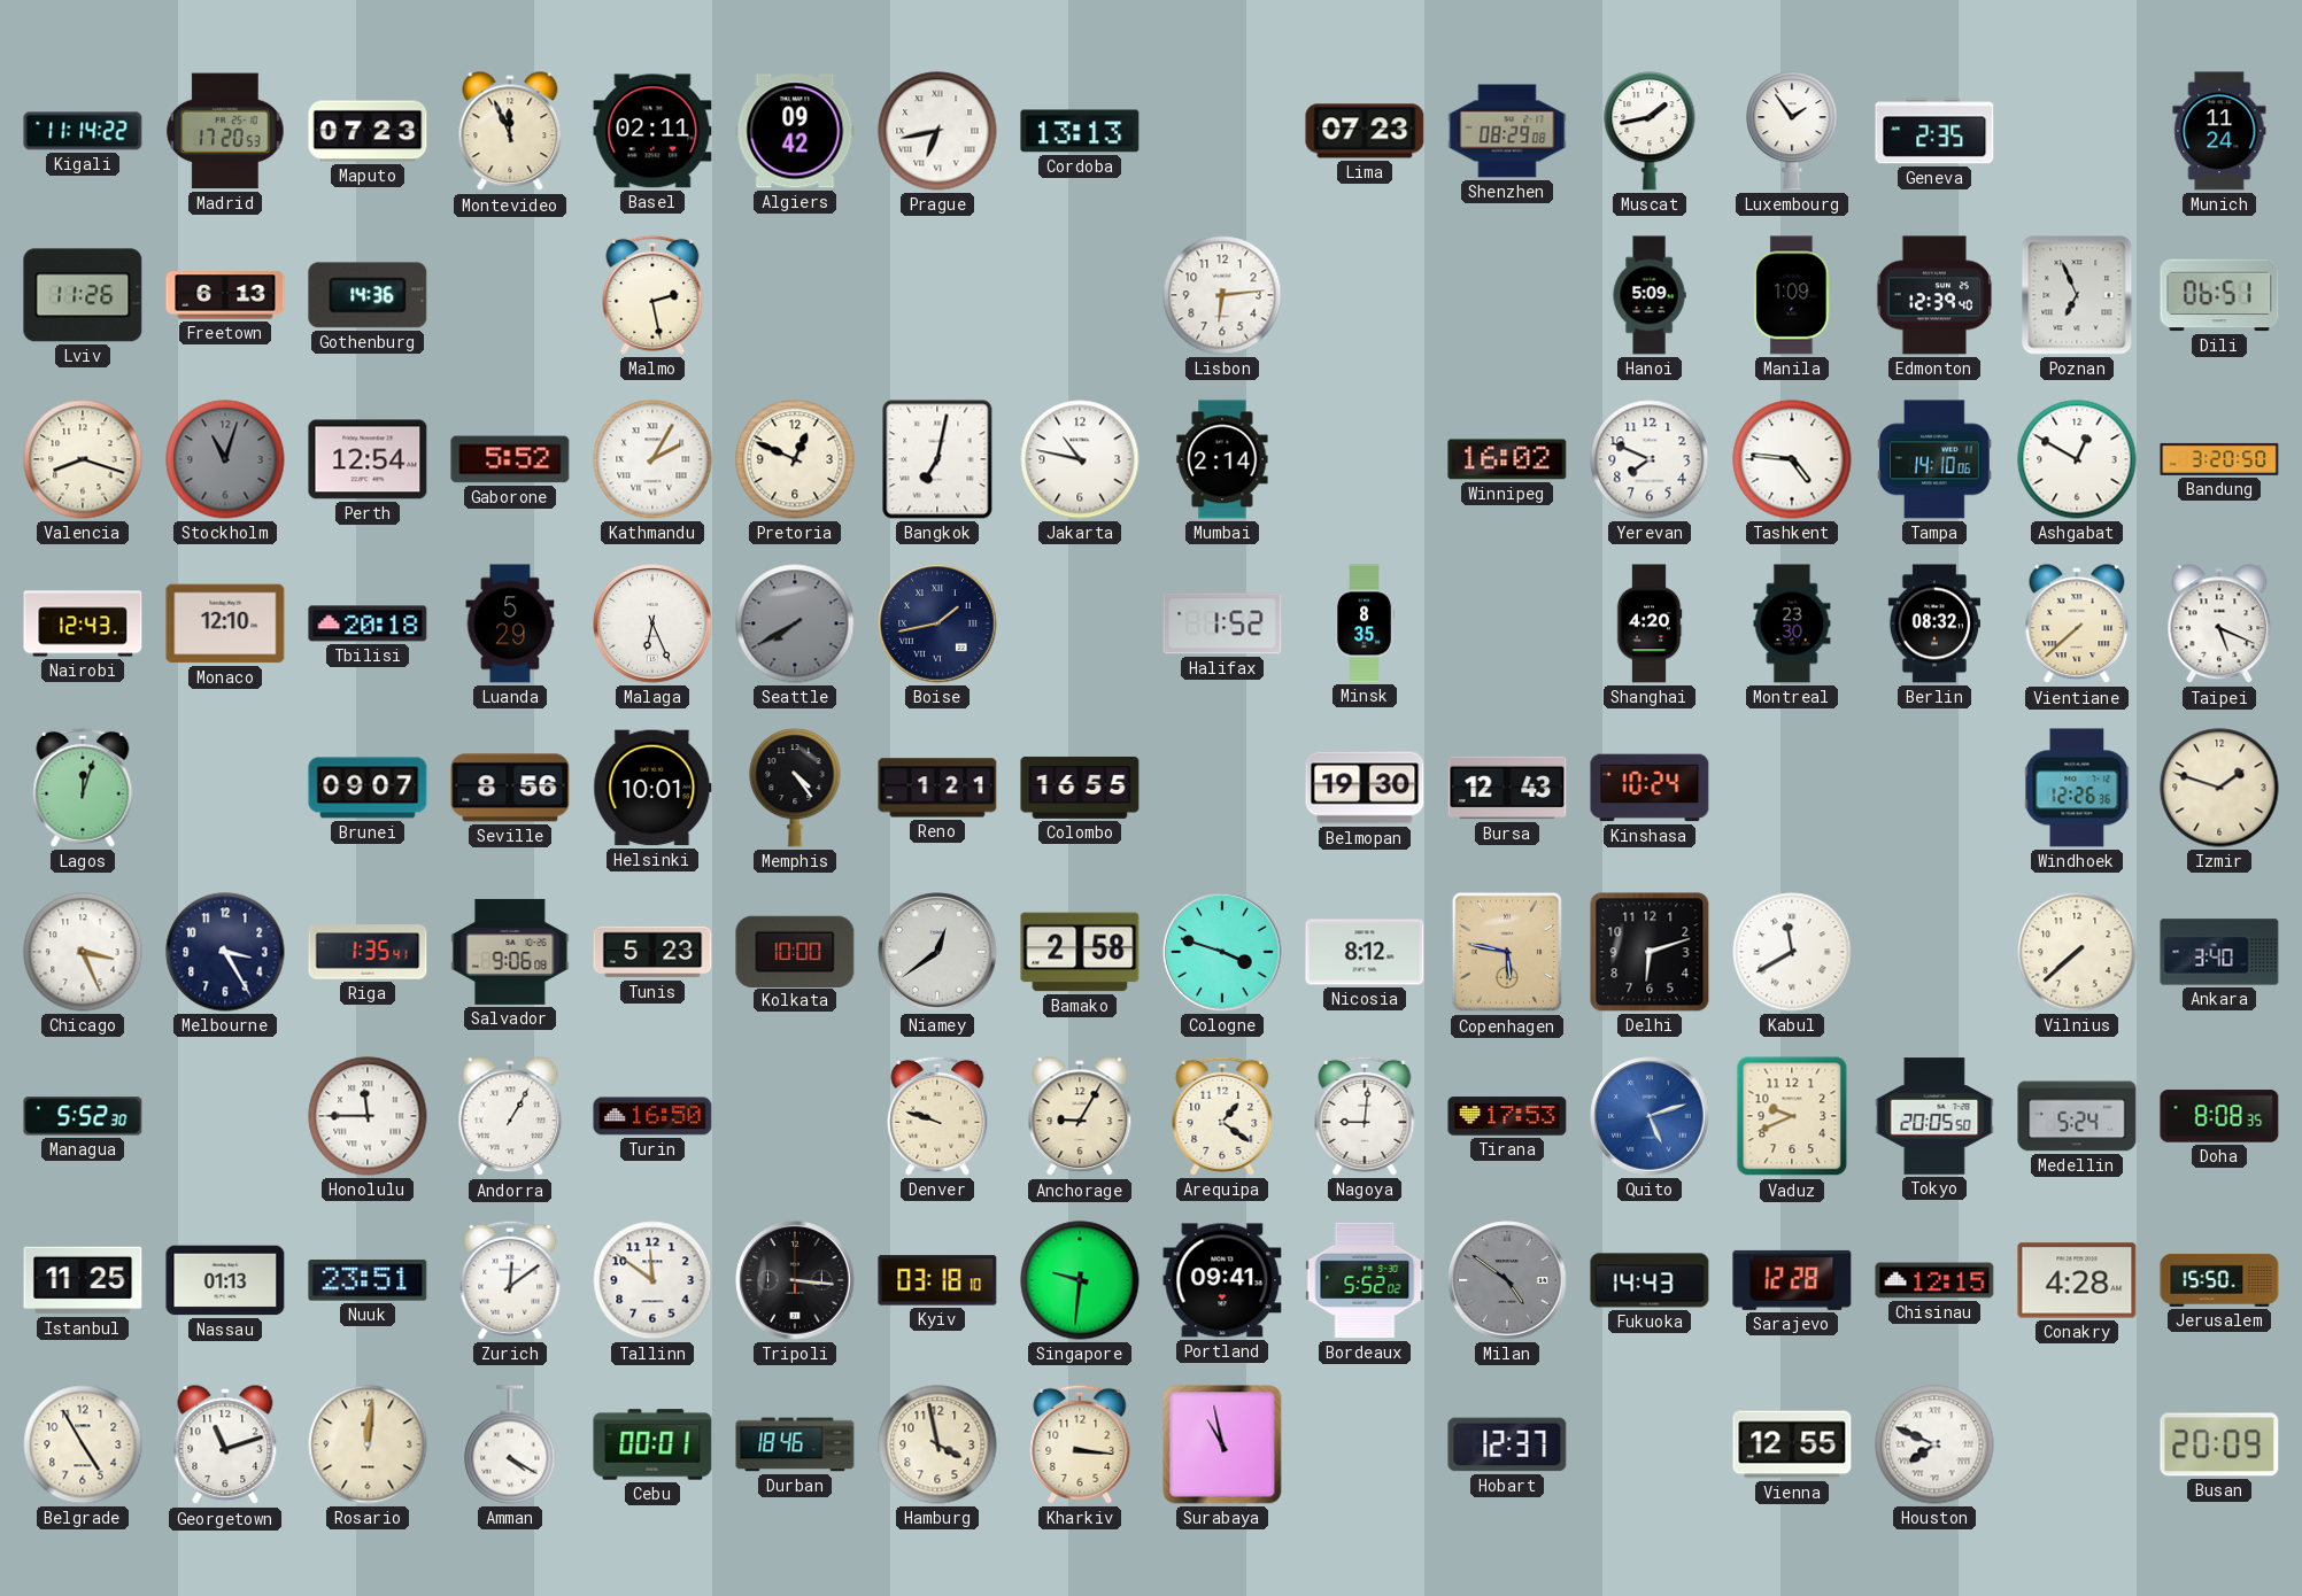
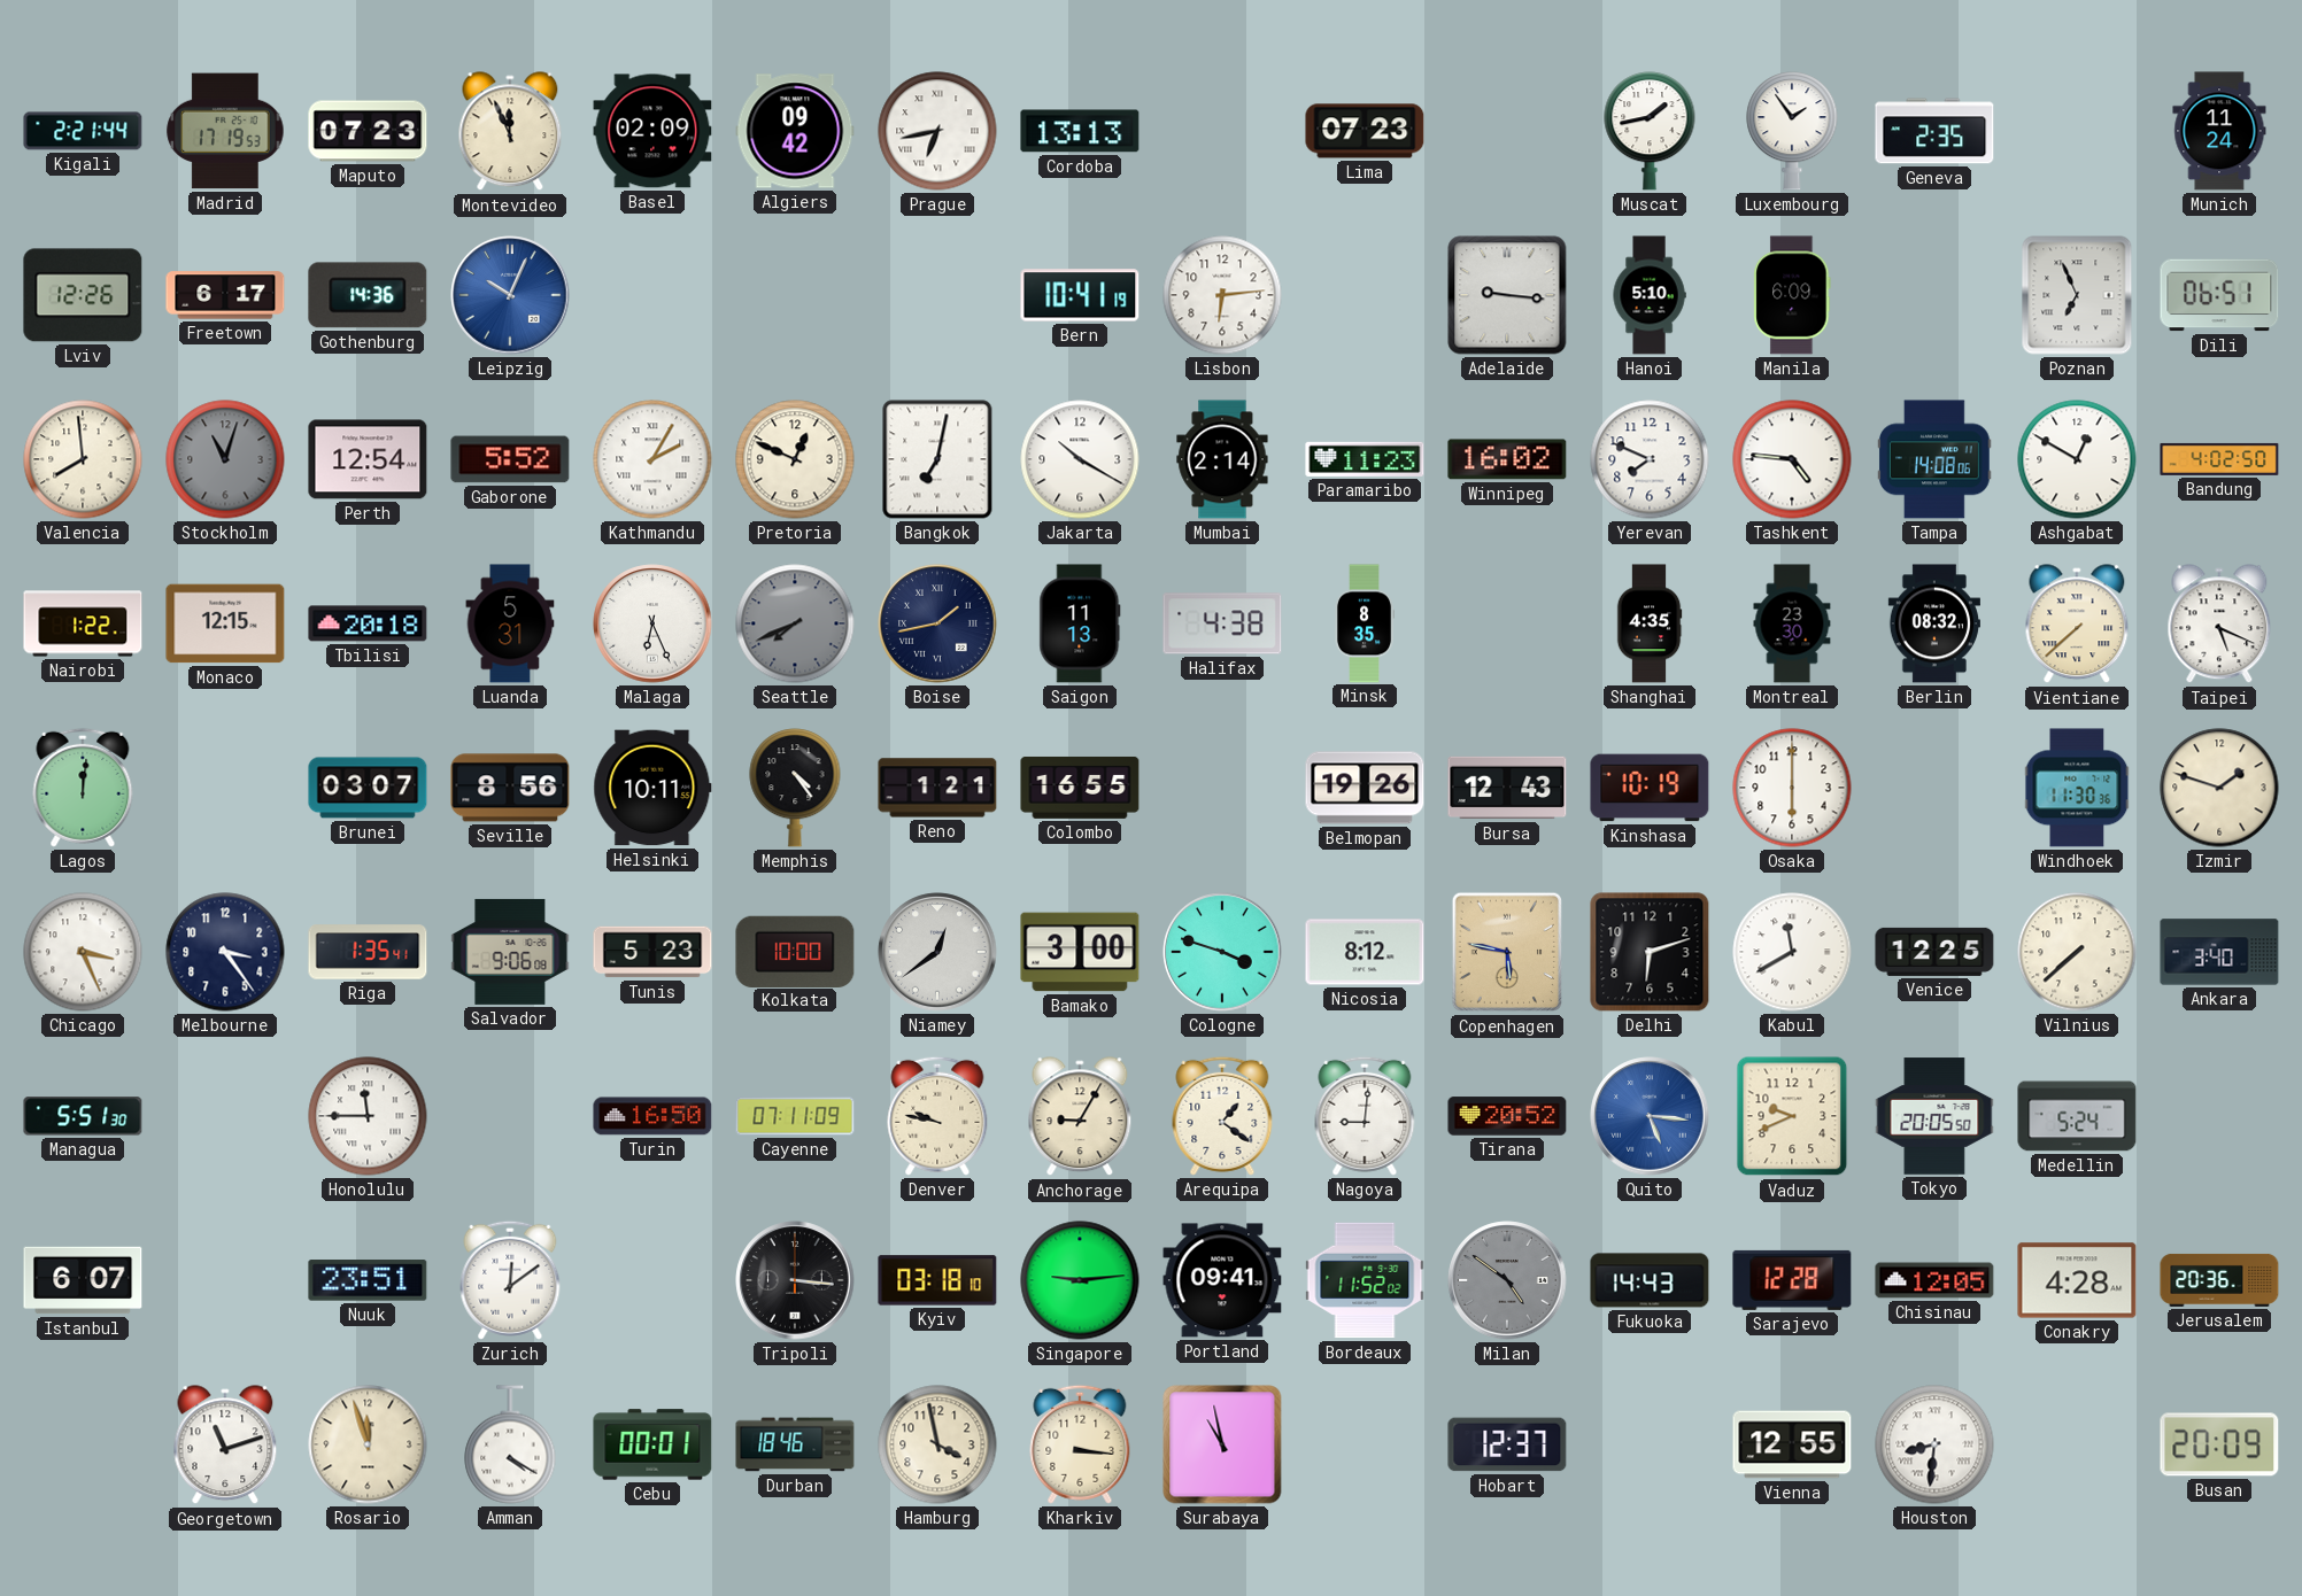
Kigali: 11:14 -> 2:21 (83, 131)
Madrid: 17:20 -> 17:19 (225, 131)
Basel: 02:11 -> 02:09 (652, 131)
Shenzhen: 08:29 -> none (1507, 131)
Lviv: 11:26 -> 12:26 (83, 295)
Freetown: 6:13 -> 6:17 (225, 295)
Leipzig: none -> 10:04 (510, 295)
Malmo: 2:28 -> none (652, 295)
Bern: none -> 10:41 (1080, 295)
Adelaide: none -> 9:16 (1507, 295)
Hanoi: 5:09 -> 5:10 (1650, 295)
Manila: 1:09 -> 6:09 (1792, 295)
Edmonton: 12:39 -> none (1934, 295)
Valencia: 8:18 -> 7:59 (83, 459)
Jakarta: 10:47 -> 10:20 (1080, 459)
Paramaribo: none -> 11:23 (1365, 459)
Tampa: 14:10 -> 14:08 (1936, 459)
Bandung: 3:20 -> 4:02 (2219, 459)
Nairobi: 12:43 -> 1:22 (83, 623)
Monaco: 12:10 -> 12:15 (225, 623)
Luanda: 5:29 -> 5:31 (510, 623)
Seattle: 7:40 -> 7:41 (795, 623)
Saigon: none -> 11:13 (1080, 623)
Halifax: 1:52 -> 4:38 (1222, 623)
Shanghai: 4:20 -> 4:35 (1650, 623)
Lagos: 12:03 -> 12:01 (83, 788)
Brunei: 09:07 -> 03:07 (368, 788)
Helsinki: 10:01 -> 10:11 (652, 788)
Belmopan: 19:30 -> 19:26 (1365, 788)
Kinshasa: 10:24 -> 10:19 (1650, 788)
Osaka: none -> 6:00 (1792, 788)
Windhoek: 12:26 -> 11:30 (2077, 788)
Melbourne: 3:25 -> 3:24 (225, 952)
Bamako: 2:58 -> 3:00 (1080, 952)
Venice: none -> 12:25 (1934, 952)
Managua: 5:52 -> 5:51 (83, 1116)
Andorra: 1:05 -> none (510, 1117)
Cayenne: none -> 07:11 (795, 1116)
Denver: 9:48 -> 9:47 (937, 1116)
Tirana: 17:53 -> 20:52 (1507, 1116)
Quito: 5:12 -> 5:16 (1650, 1116)
Doha: 8:08 -> none (2219, 1116)
Istanbul: 11:25 -> 6:07 (83, 1280)
Nassau: 01:13 -> none (225, 1280)
Tallinn: 11:51 -> none (652, 1280)
Singapore: 9:31 -> 9:14 (1080, 1280)
Bordeaux: 5:52 -> 11:52 (1365, 1280)
Chisinau: 12:15 -> 12:05 (1934, 1280)
Jerusalem: 15:50 -> 20:36 (2219, 1280)
Belgrade: 4:55 -> none (83, 1444)
Rosario: 12:01 -> 11:57 (368, 1444)
Houston: 7:49 -> 8:31 (1934, 1444)
